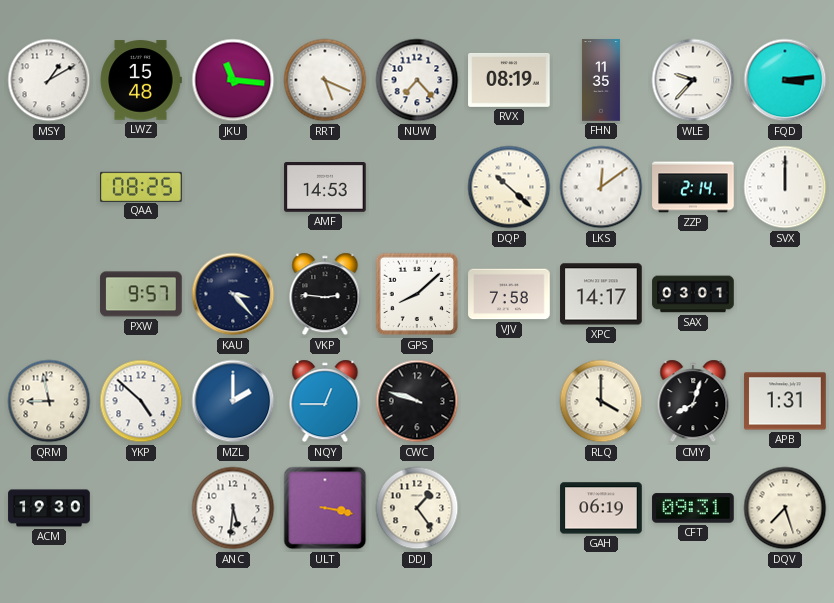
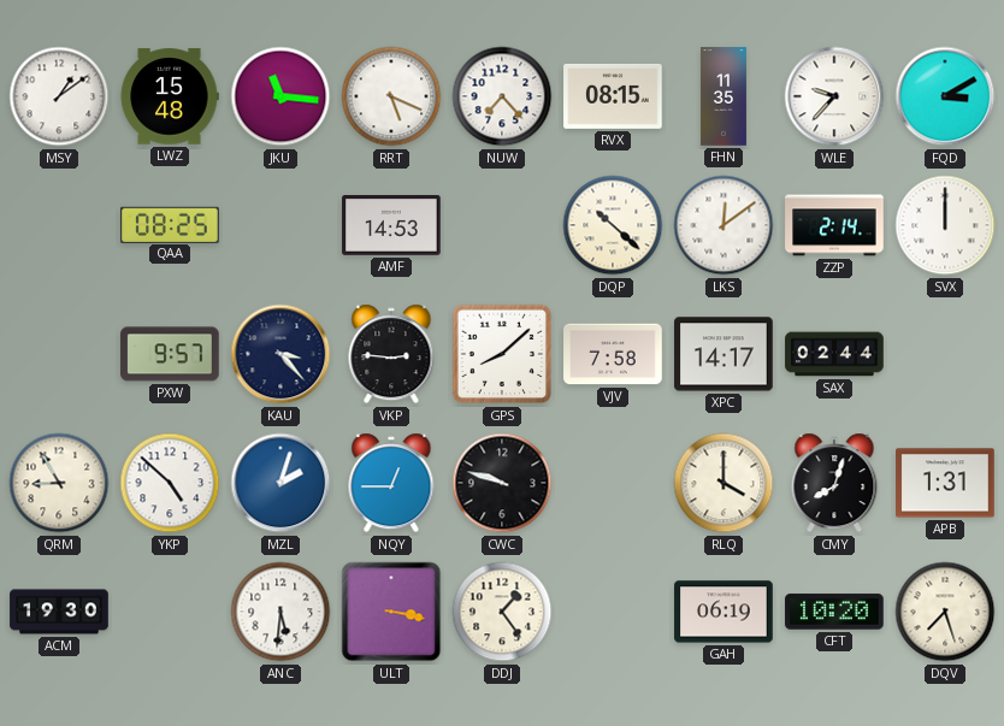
MSY: 1:10 -> 1:09 (59, 96)
RVX: 08:19 -> 08:15 (613, 96)
FQD: 3:14 -> 3:10 (945, 96)
SAX: 03:01 -> 02:44 (834, 354)
QRM: 8:58 -> 8:55 (59, 483)
MZL: 2:00 -> 2:03 (280, 483)
CFT: 09:31 -> 10:20 (834, 612)
